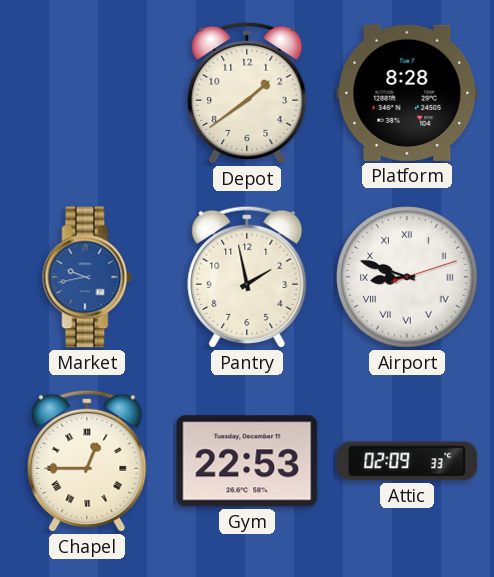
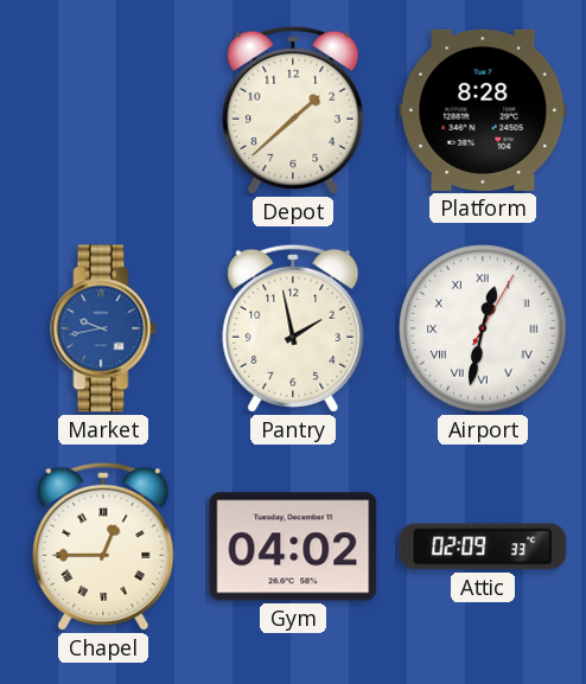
Depot: 1:39 -> 1:38 (293, 110)
Airport: 8:48 -> 12:32 (483, 328)
Gym: 22:53 -> 04:02 (293, 546)
